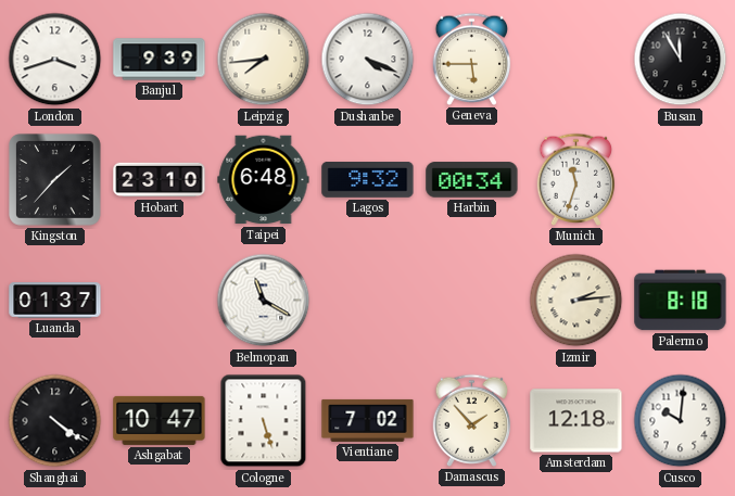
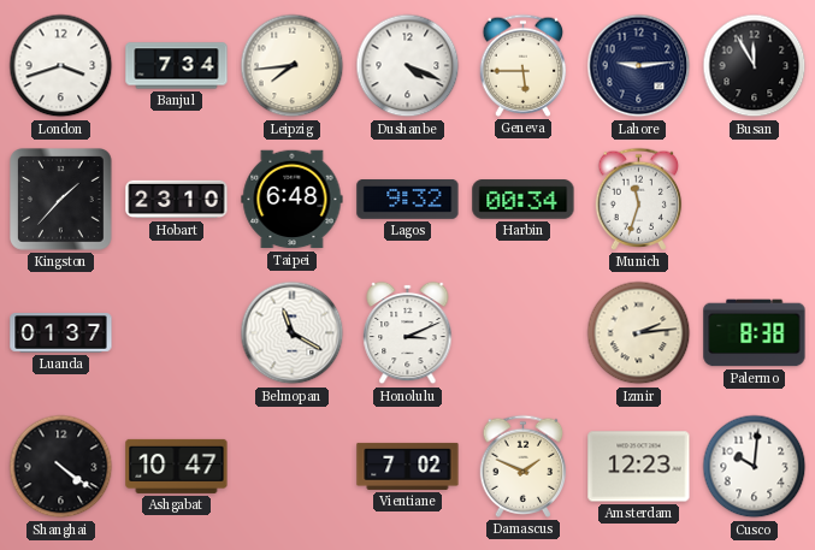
Banjul: 9:39 -> 7:34 (177, 66)
Lahore: none -> 9:14 (639, 66)
Honolulu: none -> 3:11 (408, 333)
Palermo: 8:18 -> 8:38 (755, 333)
Cologne: 5:27 -> none (264, 421)
Damascus: 1:53 -> 1:49 (524, 466)
Amsterdam: 12:18 -> 12:23 (639, 467)
